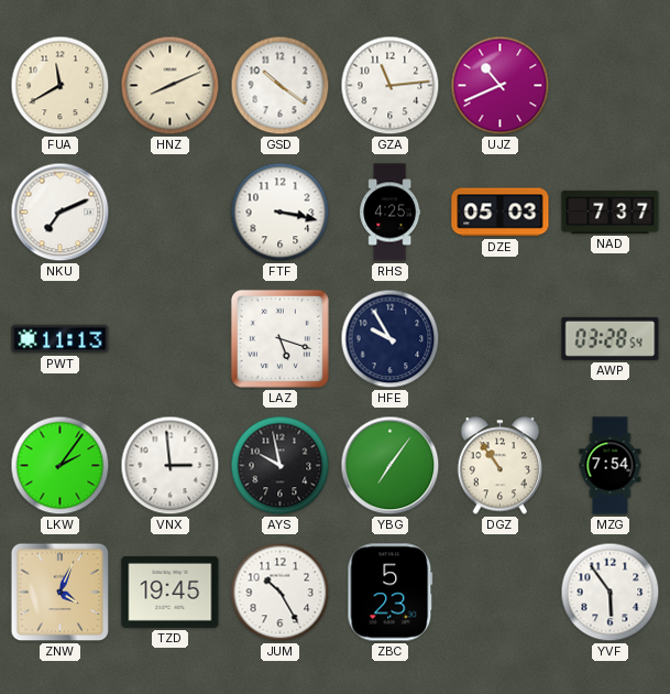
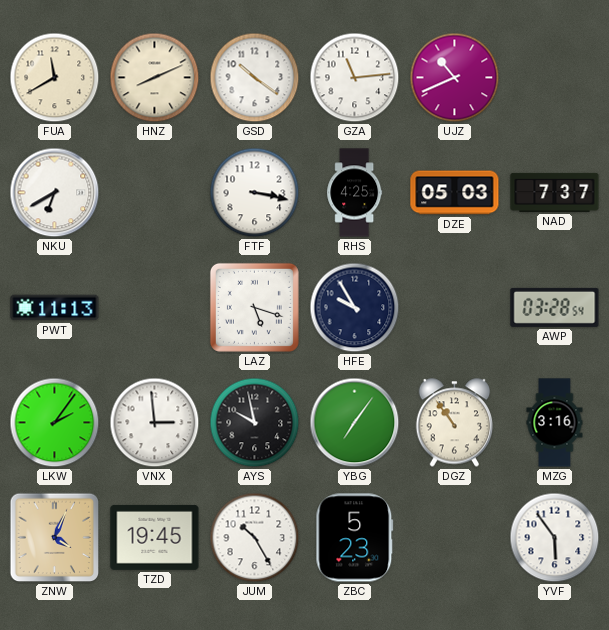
NKU: 7:11 -> 6:40 (55, 193)
MZG: 7:54 -> 3:16 (555, 423)
